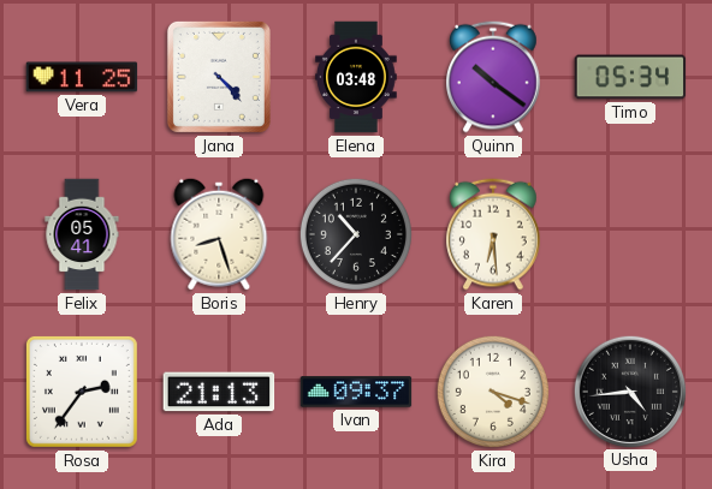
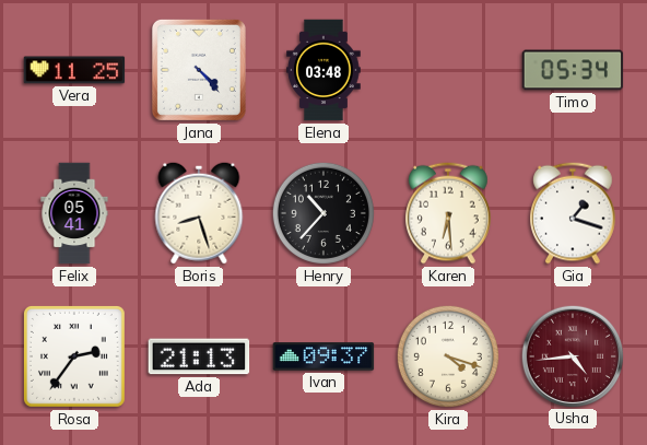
Quinn: 10:21 -> none (494, 77)
Gia: none -> 1:18 (574, 213)
Usha dial: black -> burgundy (572, 355)
